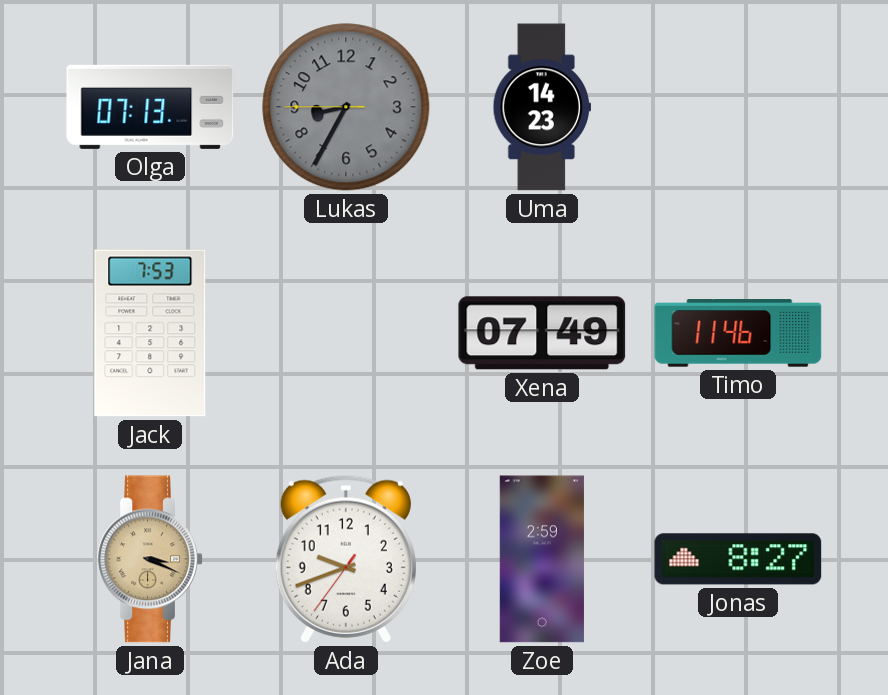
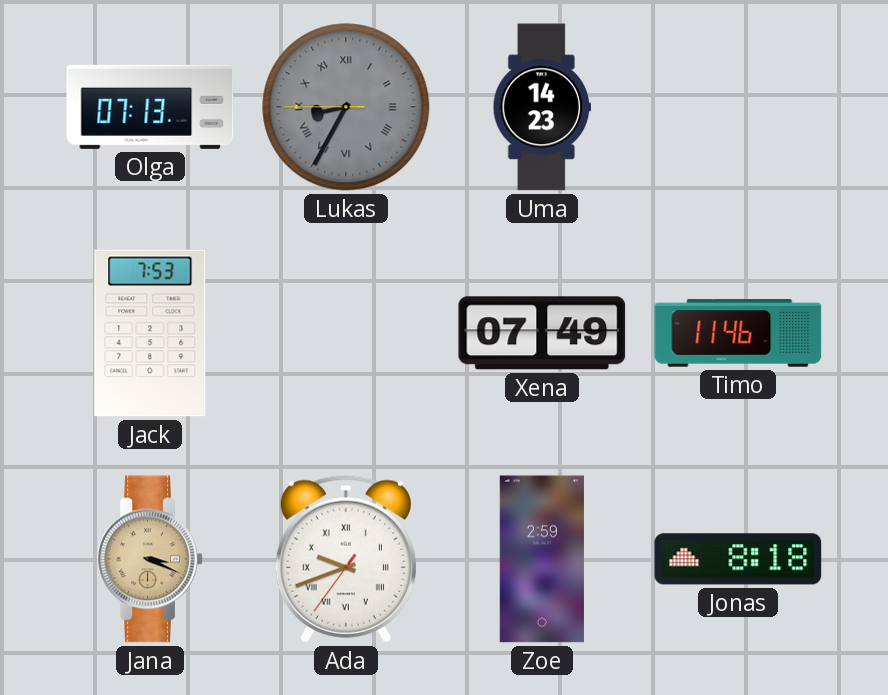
Lukas numerals: Arabic -> Roman (346, 107)
Ada numerals: Arabic -> Roman (346, 559)
Jonas: 8:27 -> 8:18 (738, 559)
